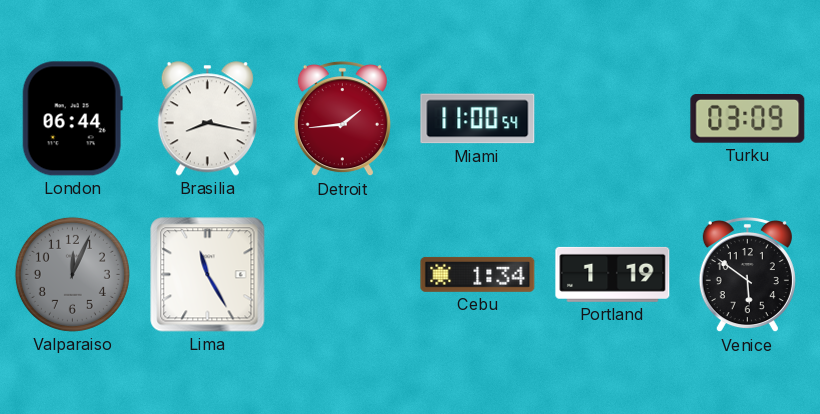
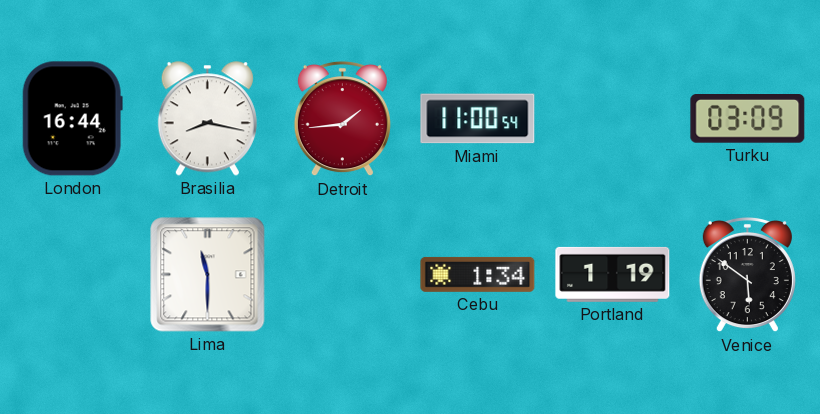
London: 06:44 -> 16:44 (72, 119)
Valparaiso: 12:04 -> none (72, 274)
Lima: 11:25 -> 11:30 (208, 275)
